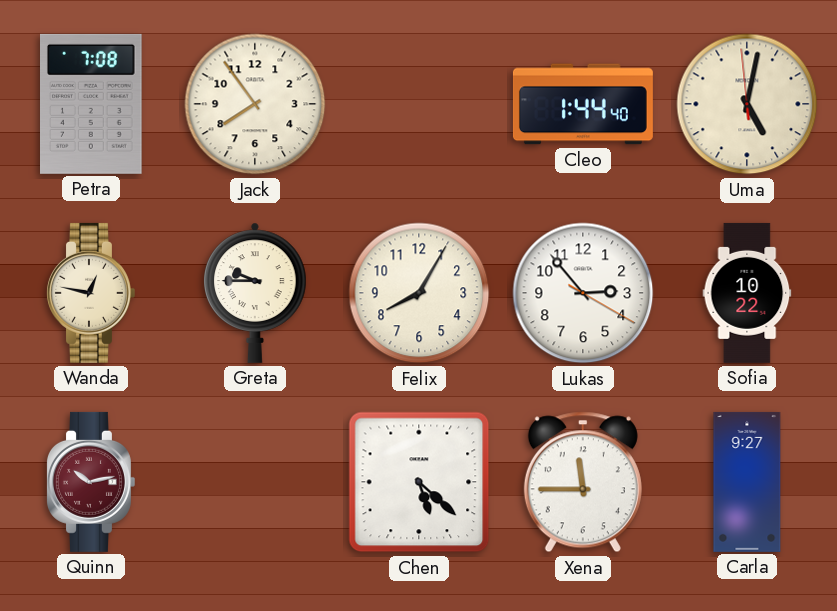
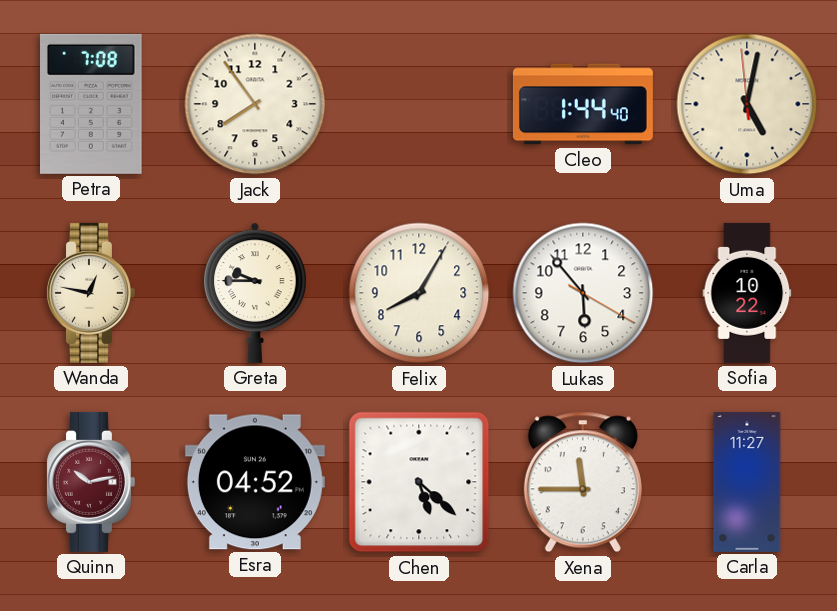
Lukas: 2:53 -> 5:53 (583, 293)
Esra: none -> 04:52 (255, 482)
Carla: 9:27 -> 11:27 (747, 482)
